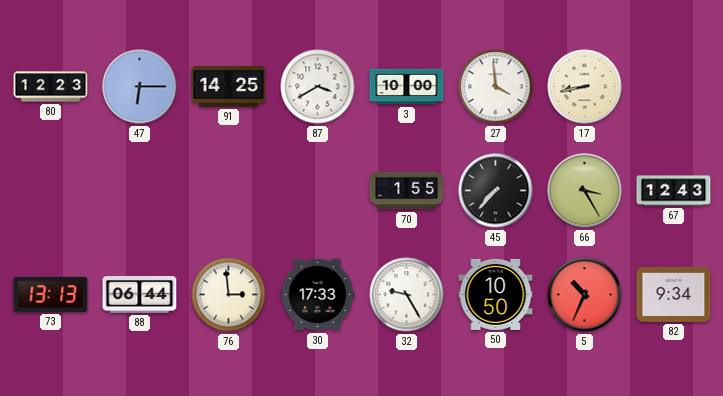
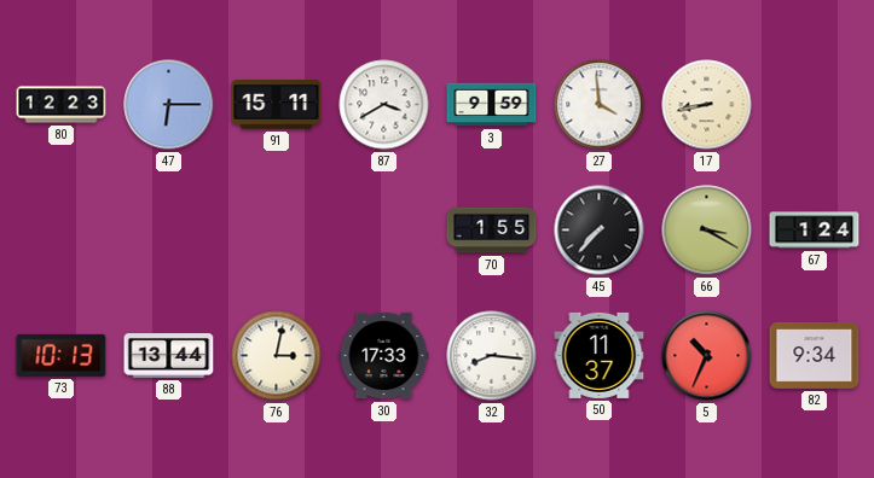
91: 14:25 -> 15:11 (277, 105)
3: 10:00 -> 9:59 (492, 105)
66: 3:25 -> 3:20 (707, 231)
67: 12:43 -> 1:24 (815, 231)
73: 13:13 -> 10:13 (62, 355)
88: 06:44 -> 13:44 (169, 356)
76: 2:59 -> 3:02 (277, 356)
32: 9:25 -> 8:16 (492, 356)
50: 10:50 -> 11:37 (600, 355)
